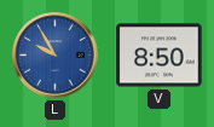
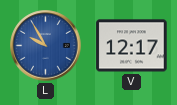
V: 8:50 -> 12:17 (132, 46)
